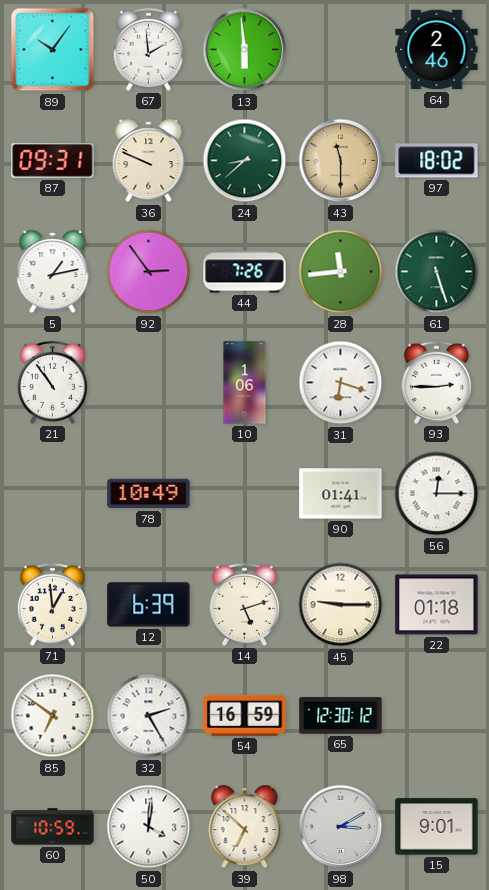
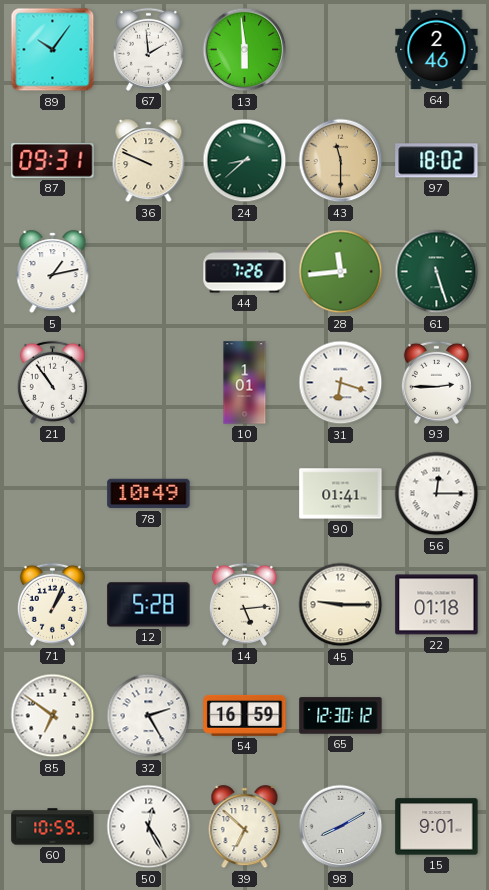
92: 2:54 -> none (149, 272)
10: 1:06 -> 1:01 (245, 383)
71: 12:59 -> 1:04 (52, 604)
12: 6:39 -> 5:28 (149, 605)
14: 5:12 -> 5:14 (244, 604)
50: 4:01 -> 12:25 (149, 827)
98: 3:10 -> 8:10 (341, 827)
